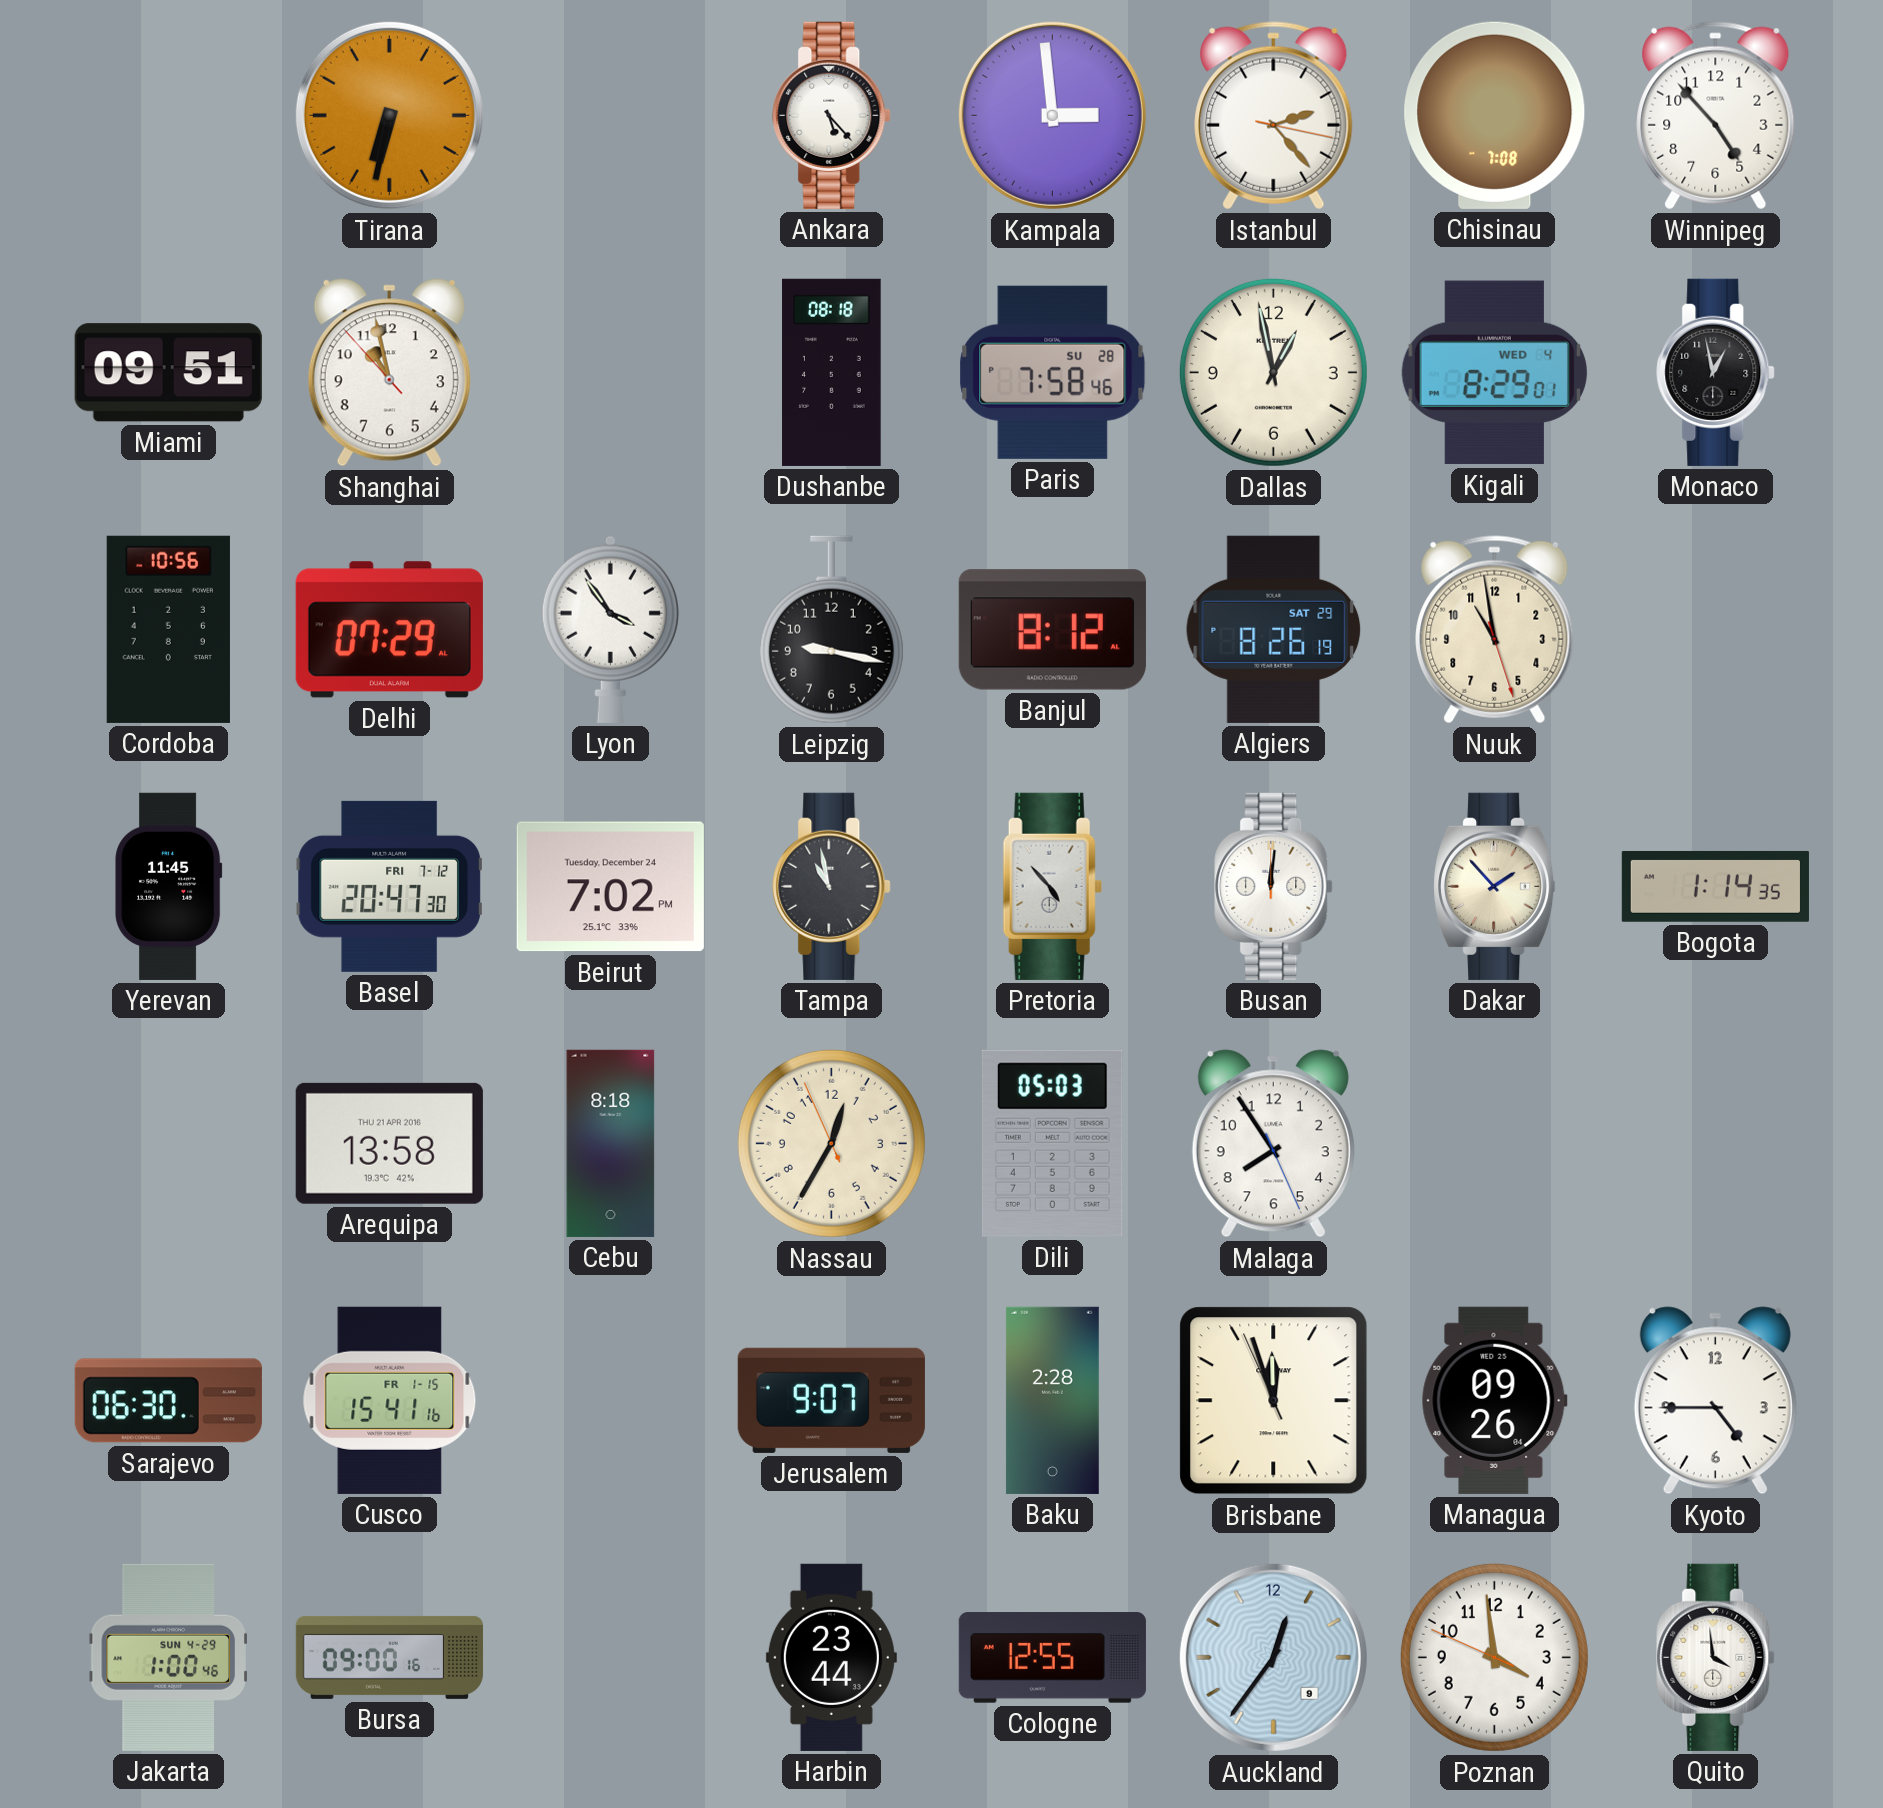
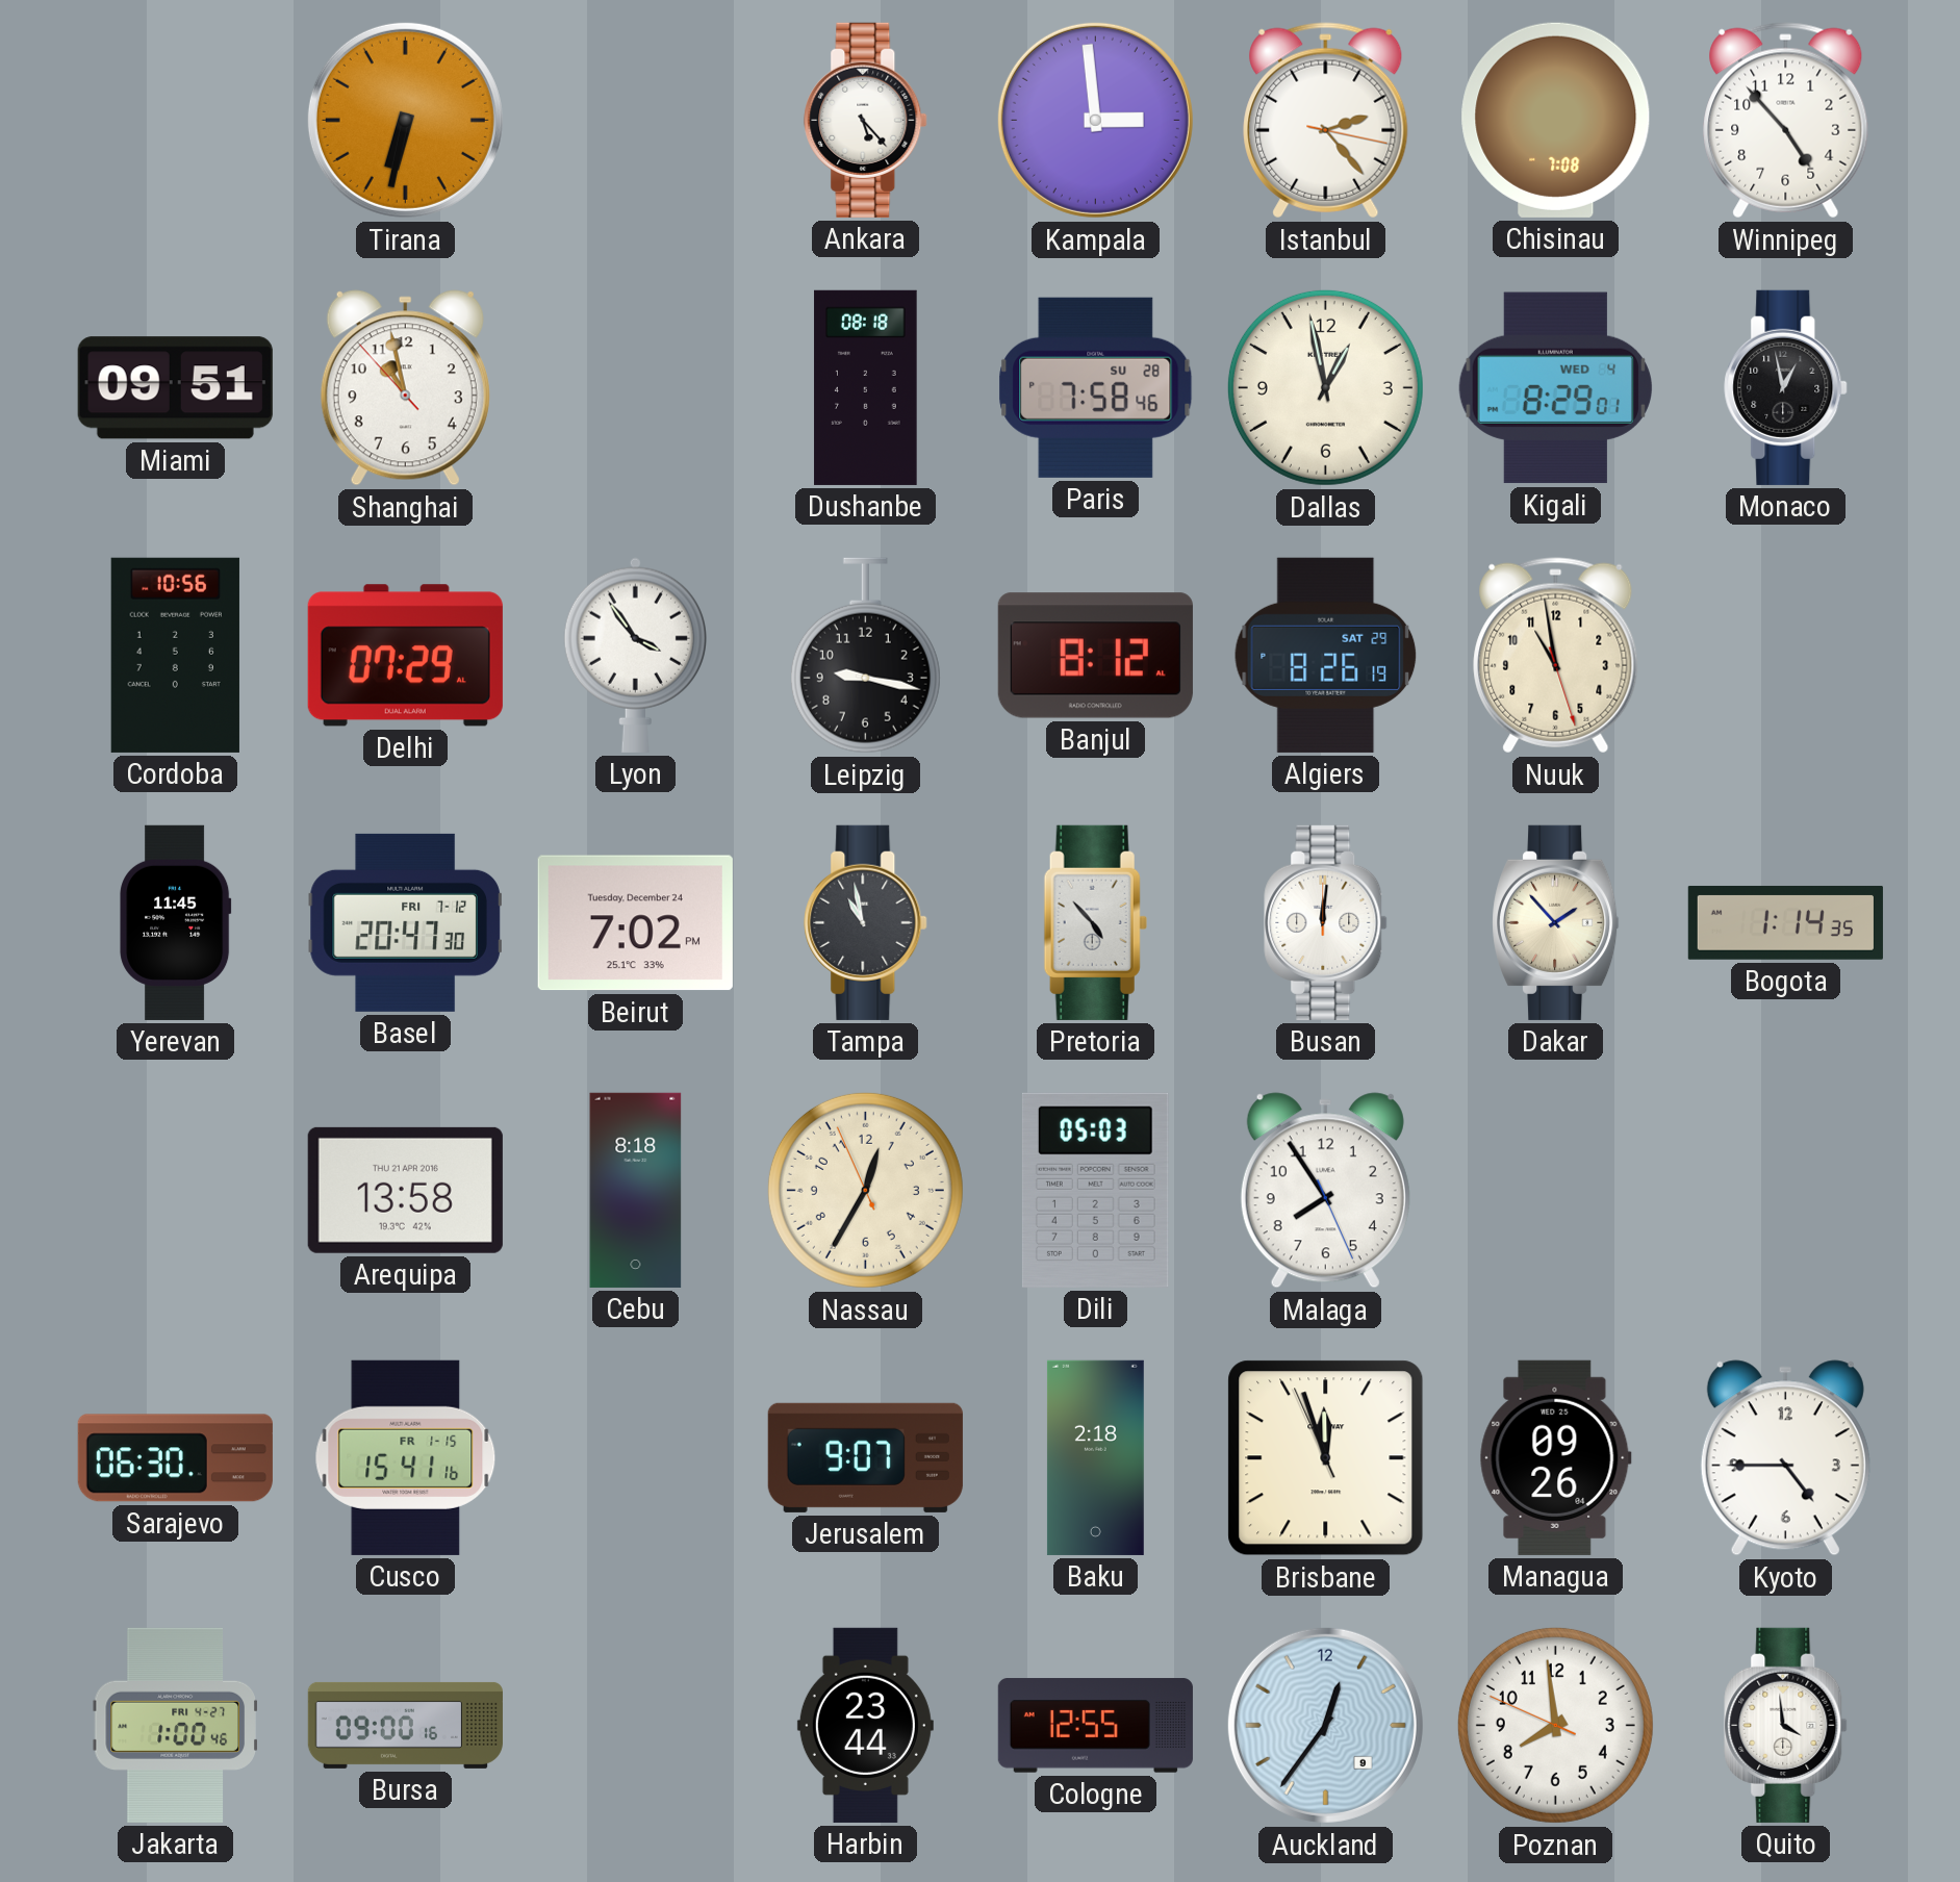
Baku: 2:28 -> 2:18 (1095, 1457)
Jakarta date: SUN 4-29 -> FRI 4-27 (175, 1725)
Poznan: 3:58 -> 7:58 (1555, 1725)
